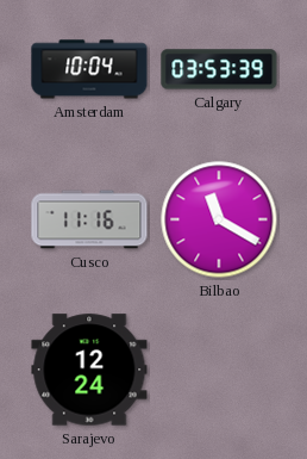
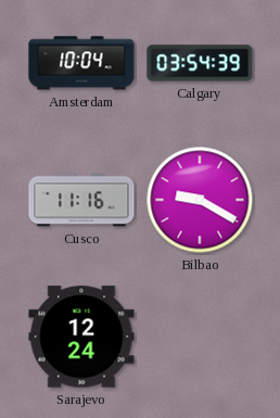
Calgary: 03:53 -> 03:54 (200, 63)
Bilbao: 11:20 -> 9:20 (200, 200)
